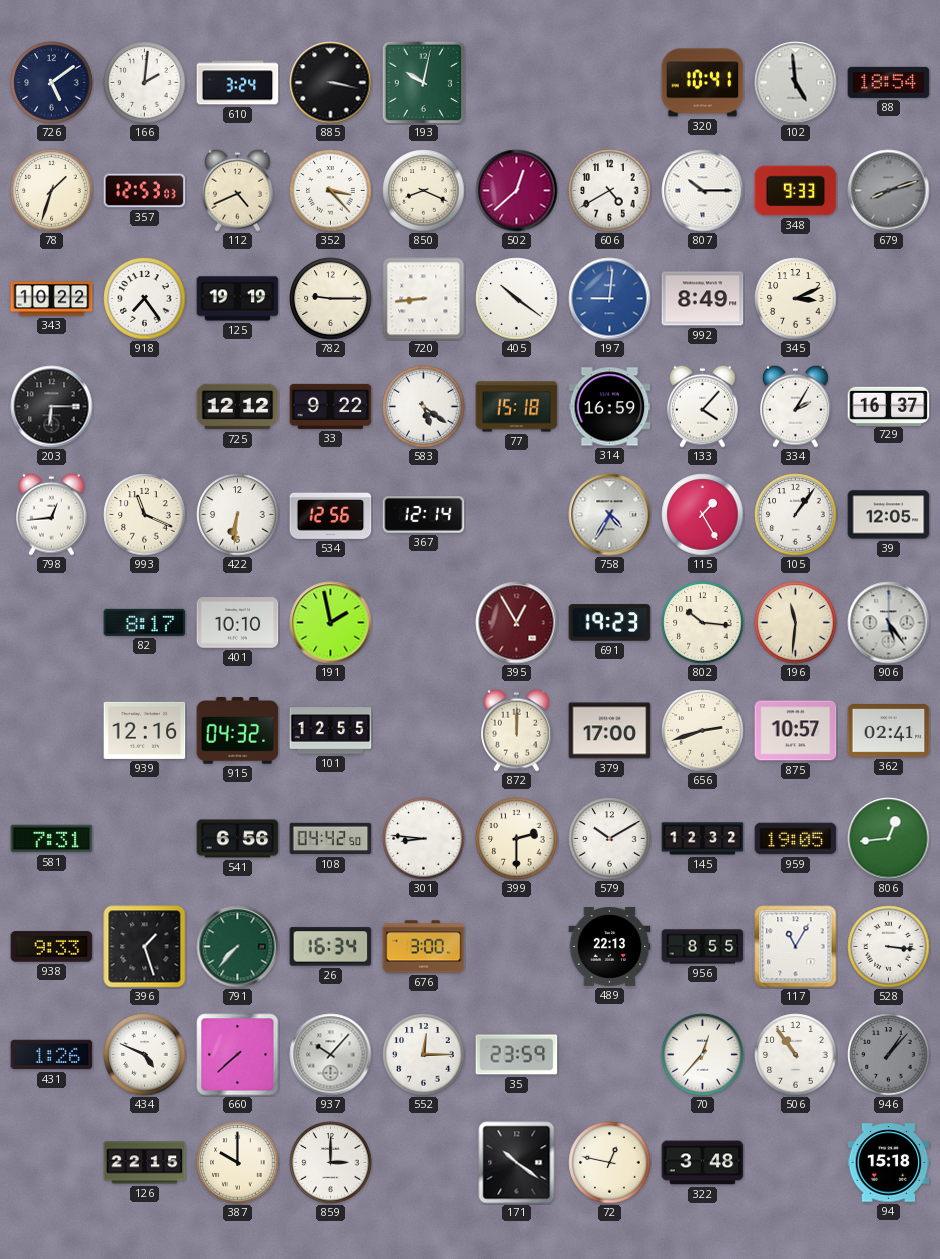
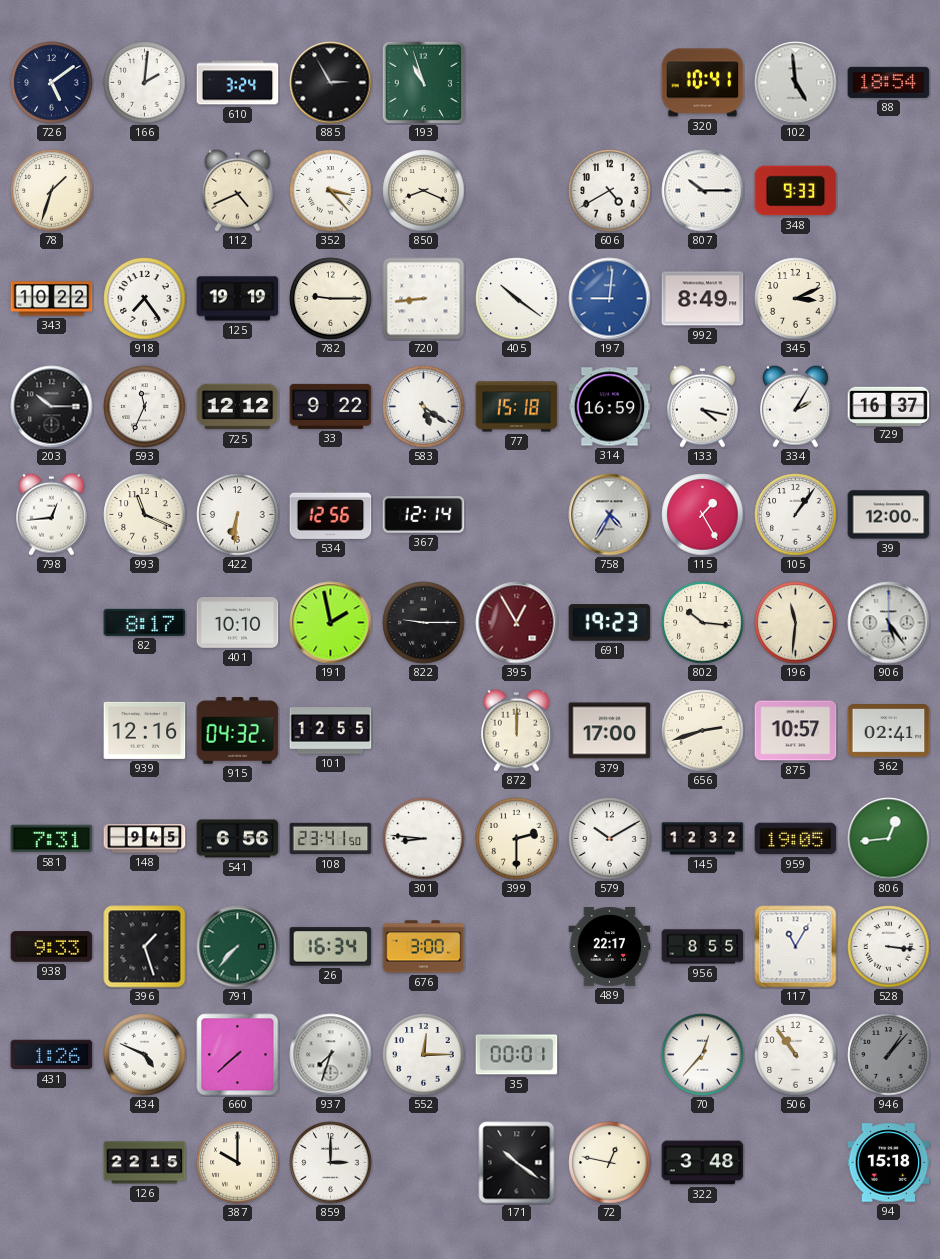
885: 3:17 -> 2:55 (331, 83)
193: 10:02 -> 10:57 (423, 82)
357: 12:53 -> none (145, 191)
502: 12:38 -> none (517, 191)
679: 8:12 -> none (889, 191)
203: 6:15 -> 10:15 (52, 407)
593: none -> 11:34 (145, 407)
133: 4:07 -> 4:17 (703, 406)
39: 12:05 -> 12:00 (889, 515)
822: none -> 9:15 (424, 623)
148: none -> 9:45 (145, 839)
108: 04:42 -> 23:41 (331, 839)
489: 22:13 -> 22:17 (610, 947)
937: 10:07 -> 7:33 (331, 1055)
35: 23:59 -> 00:01 (517, 1055)
